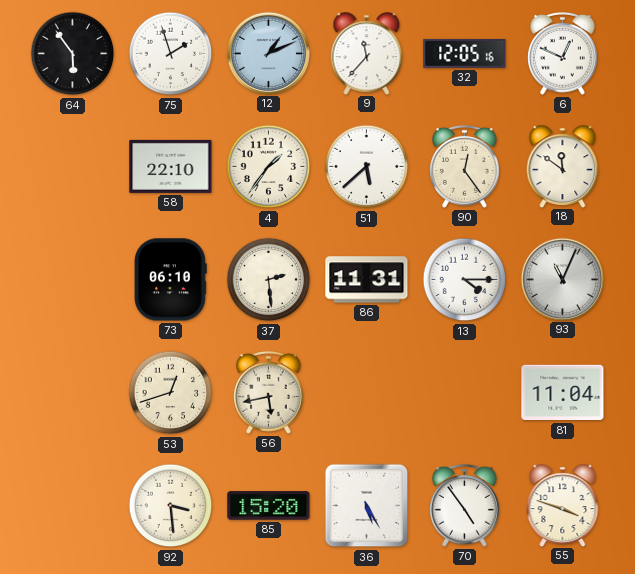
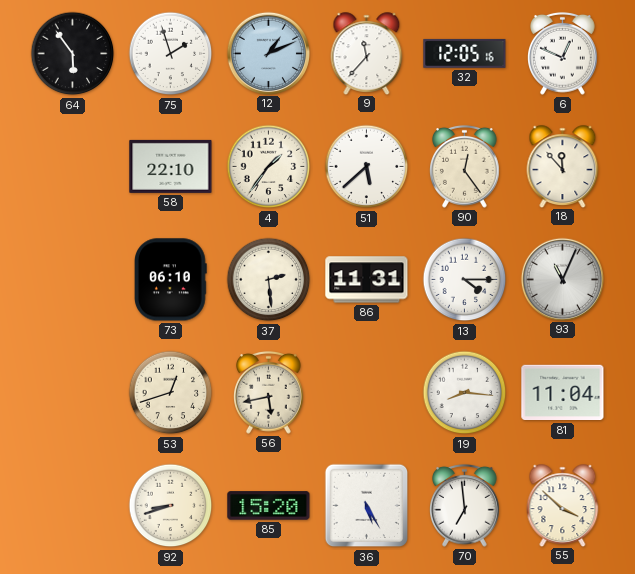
18: 11:51 -> 11:53 (563, 166)
19: none -> 8:16 (465, 393)
92: 3:29 -> 8:42 (171, 506)
70: 4:54 -> 6:59 (465, 505)
55: 3:48 -> 3:52 (563, 505)
